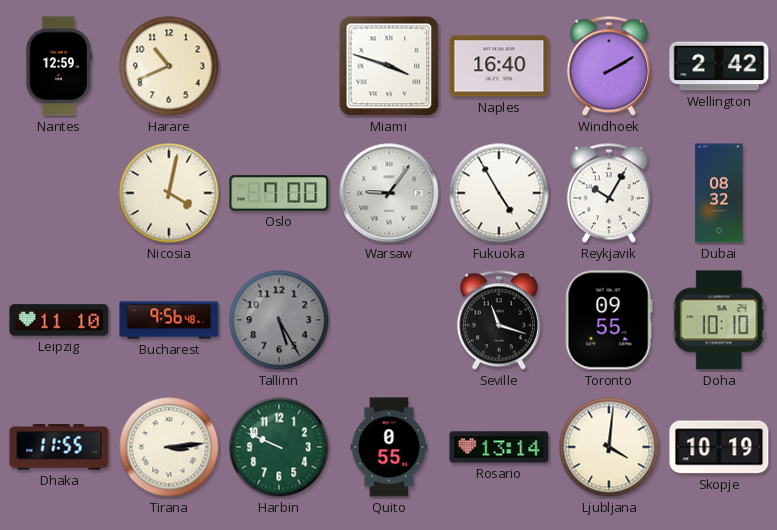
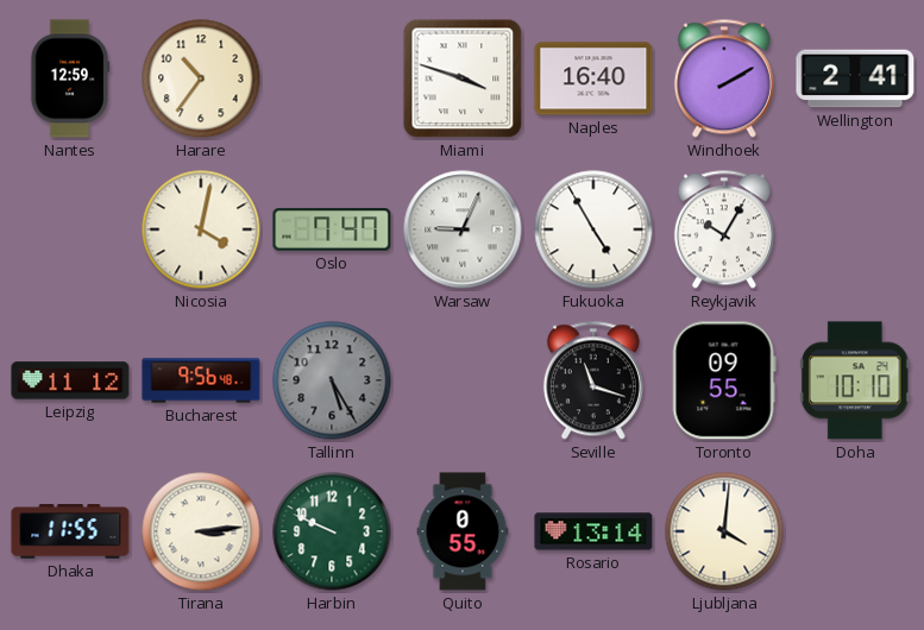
Harare: 10:41 -> 10:36 (201, 78)
Wellington: 2:42 -> 2:41 (855, 78)
Oslo: 7:00 -> 7:47 (332, 229)
Warsaw: 9:06 -> 9:04 (463, 229)
Dubai: 08:32 -> none (719, 193)
Leipzig: 11:10 -> 11:12 (70, 380)
Skopje: 10:19 -> none (719, 447)
